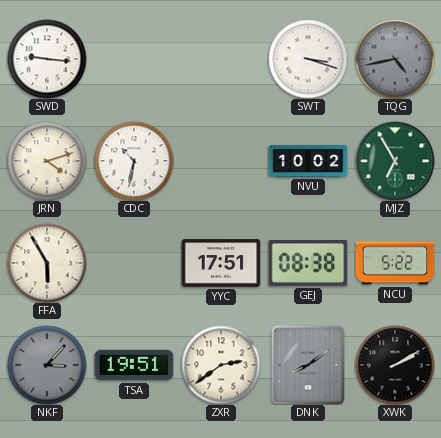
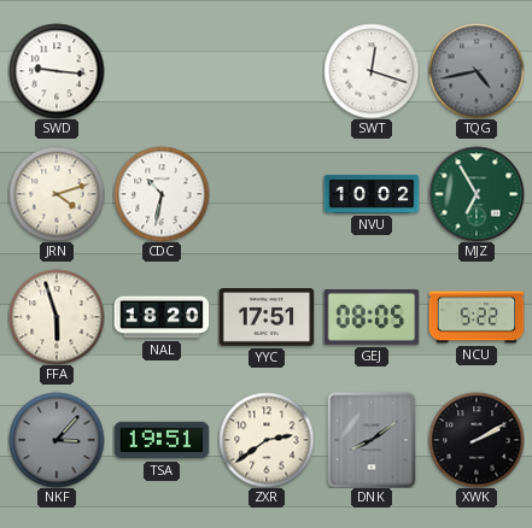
SWT: 3:18 -> 12:18 (372, 71)
FFA: 5:55 -> 5:57 (57, 317)
NAL: none -> 18:20 (162, 317)
GEJ: 08:38 -> 08:05 (372, 318)
